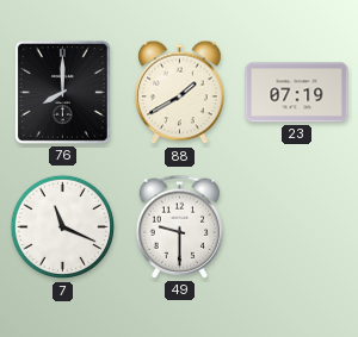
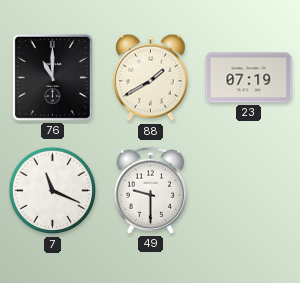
76: 8:00 -> 11:00 (52, 77)
